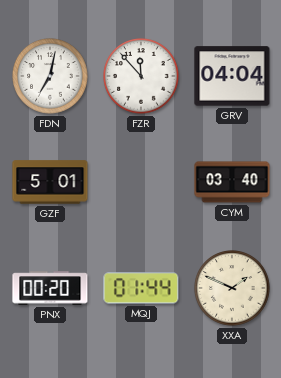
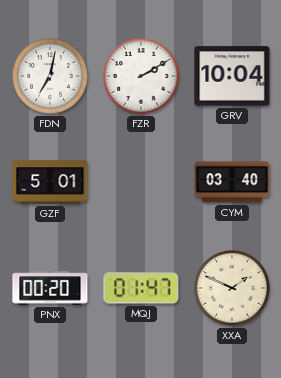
FZR: 11:53 -> 2:10 (141, 76)
GRV: 04:04 -> 10:04 (232, 76)
MQJ: 01:44 -> 01:47 (141, 288)
